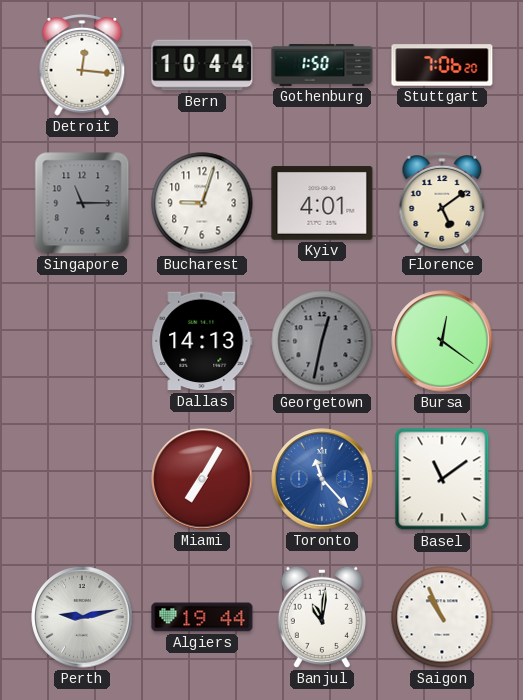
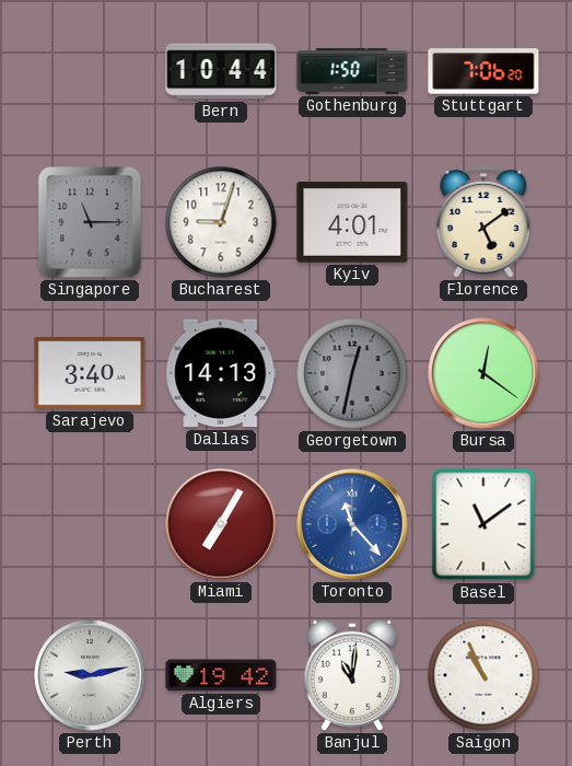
Detroit: 12:16 -> none (82, 66)
Sarajevo: none -> 3:40 (90, 374)
Algiers: 19:44 -> 19:42 (221, 675)
